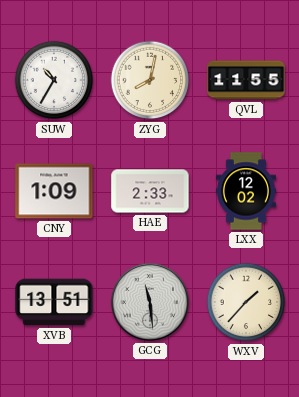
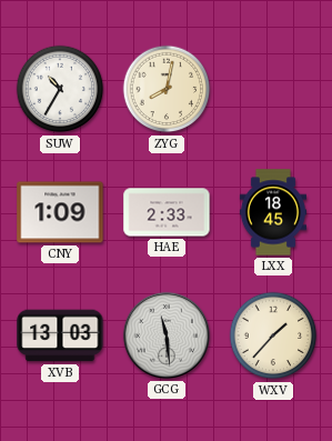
QVL: 11:55 -> none (246, 80)
LXX: 12:02 -> 18:45 (272, 212)
XVB: 13:51 -> 13:03 (60, 335)
